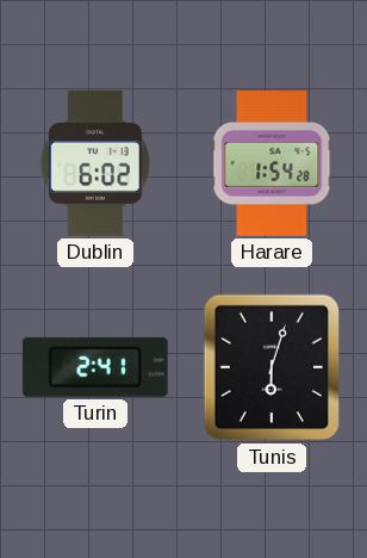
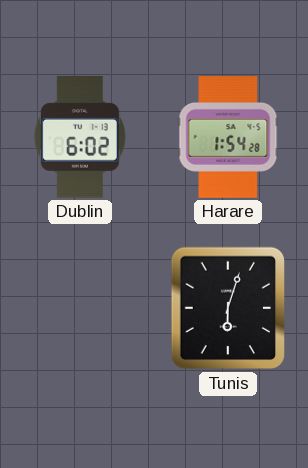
Turin: 2:41 -> none (95, 367)
